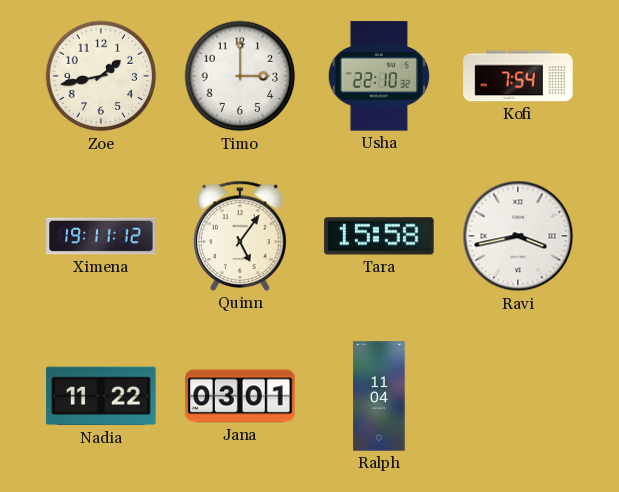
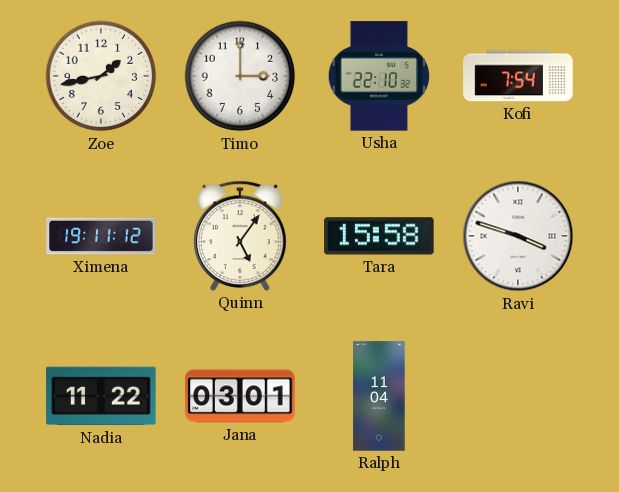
Ravi: 3:43 -> 3:48 (518, 236)
